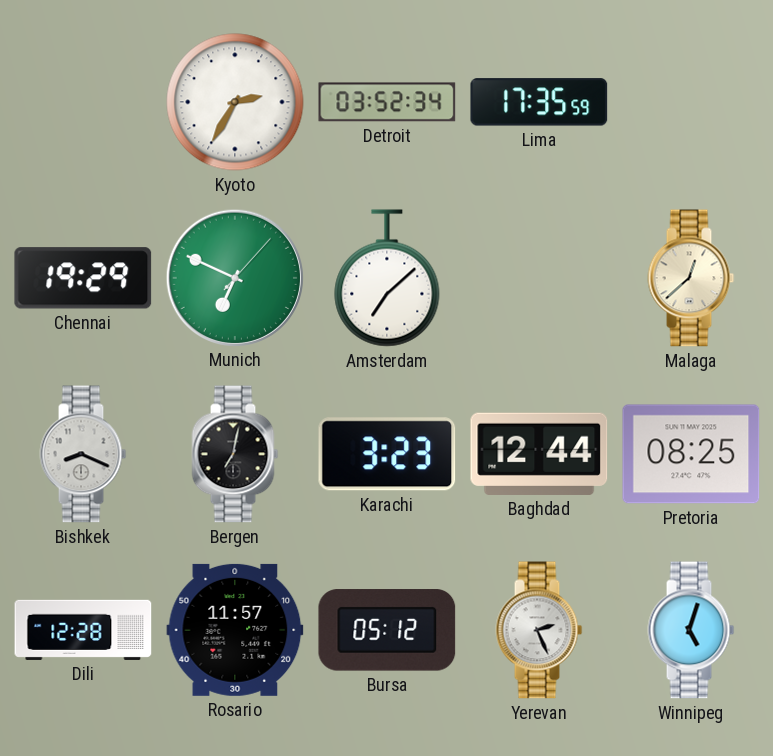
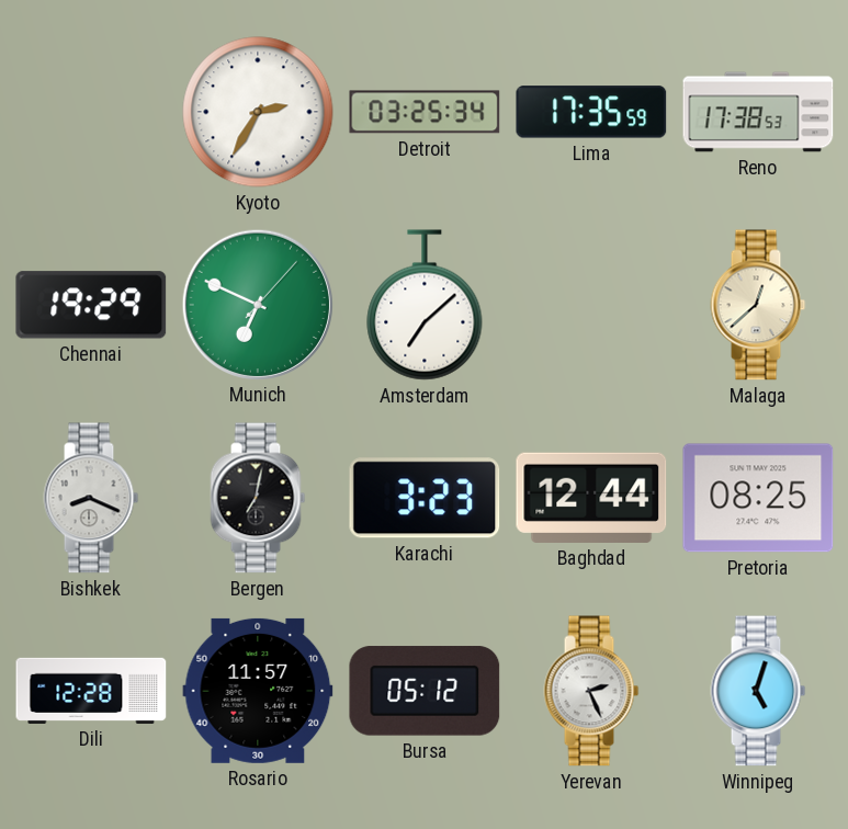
Detroit: 03:52 -> 03:25 (425, 112)
Reno: none -> 17:38 (758, 112)
